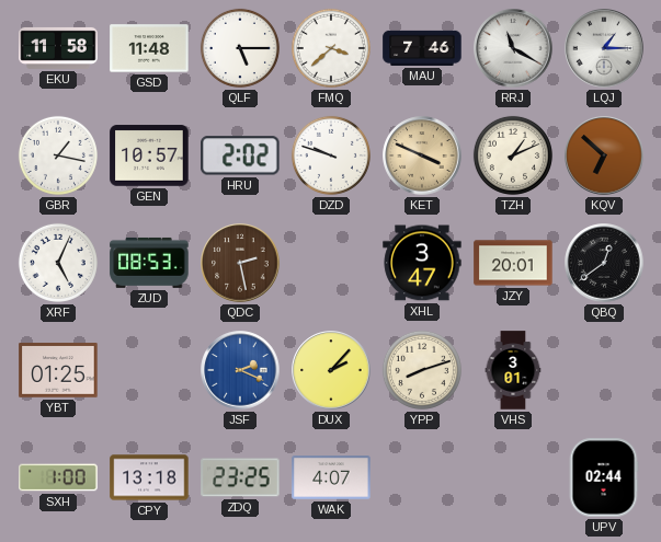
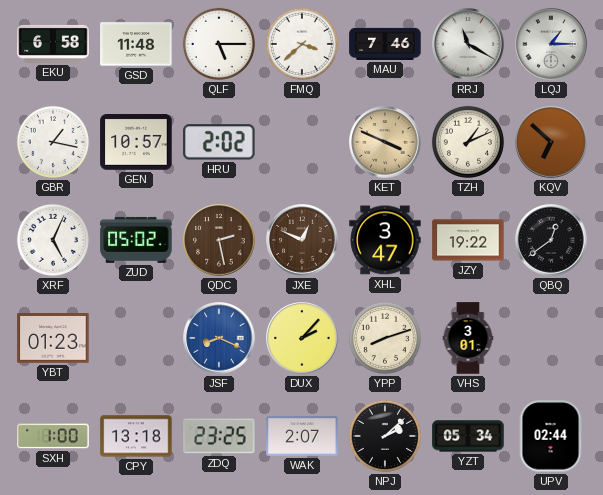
EKU: 11:58 -> 6:58 (53, 44)
DZD: 9:48 -> none (331, 155)
ZUD: 08:53 -> 05:02 (136, 240)
JXE: none -> 12:49 (302, 240)
JZY: 20:01 -> 19:22 (468, 240)
YBT: 01:25 -> 01:23 (53, 338)
JSF: 2:19 -> 8:19 (219, 338)
WAK: 4:07 -> 2:07 (302, 436)
NPJ: none -> 2:08 (385, 436)
YZT: none -> 05:34 (468, 436)
